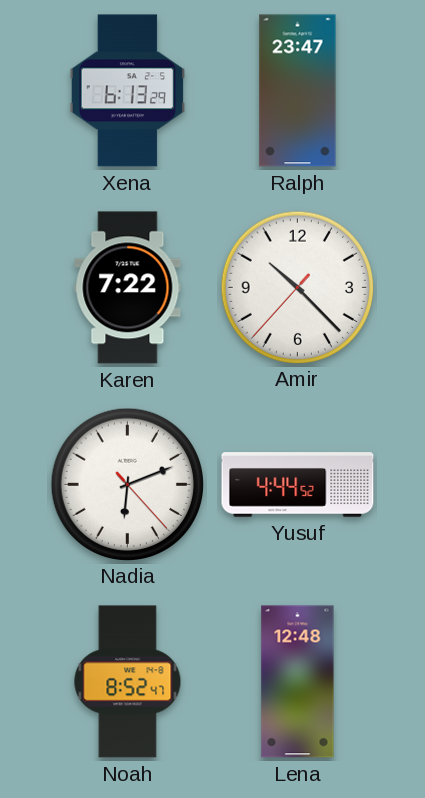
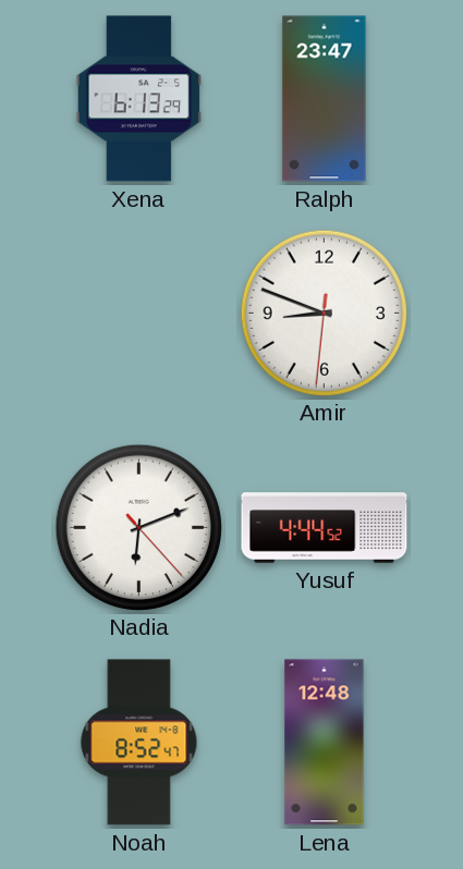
Karen: 7:22 -> none (128, 288)
Amir: 10:22 -> 8:48 (324, 313)
